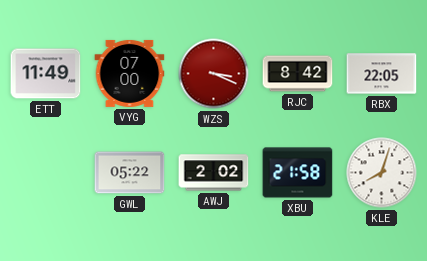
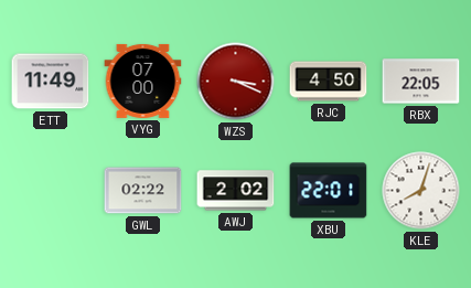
RJC: 8:42 -> 4:50 (329, 82)
GWL: 05:22 -> 02:22 (143, 191)
XBU: 21:58 -> 22:01 (329, 191)
